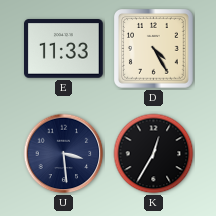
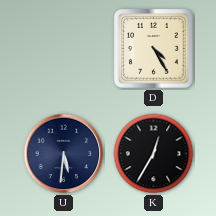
E: 11:33 -> none (64, 49)
U: 3:29 -> 5:31 (64, 154)
